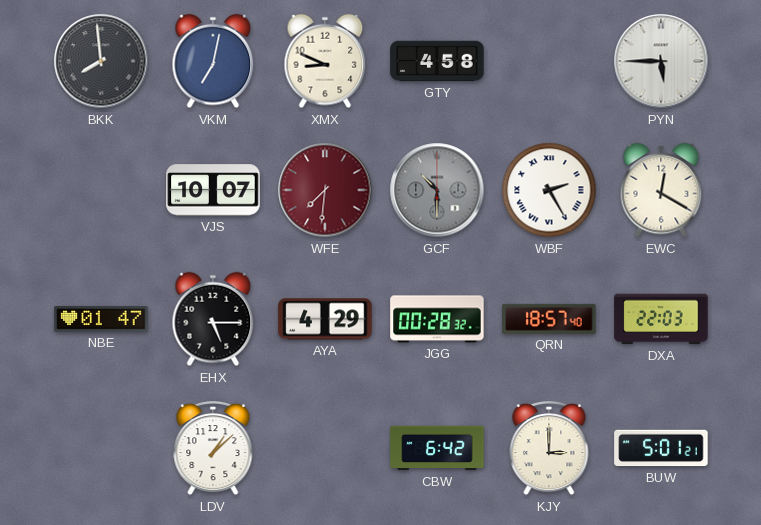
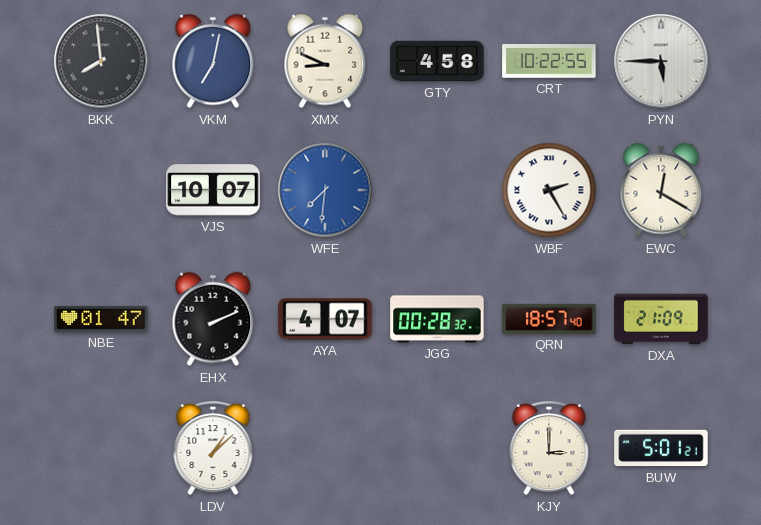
CRT: none -> 10:22 (549, 62)
WFE dial: burgundy -> blue (325, 190)
GCF: 10:30 -> none (437, 190)
EHX: 5:15 -> 2:11 (213, 319)
AYA: 4:29 -> 4:07 (325, 319)
DXA: 22:03 -> 21:09 (661, 319)
CBW: 6:42 -> none (437, 448)
